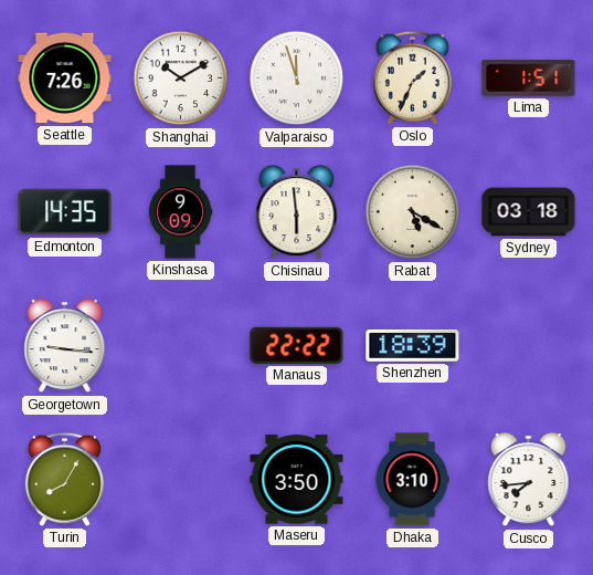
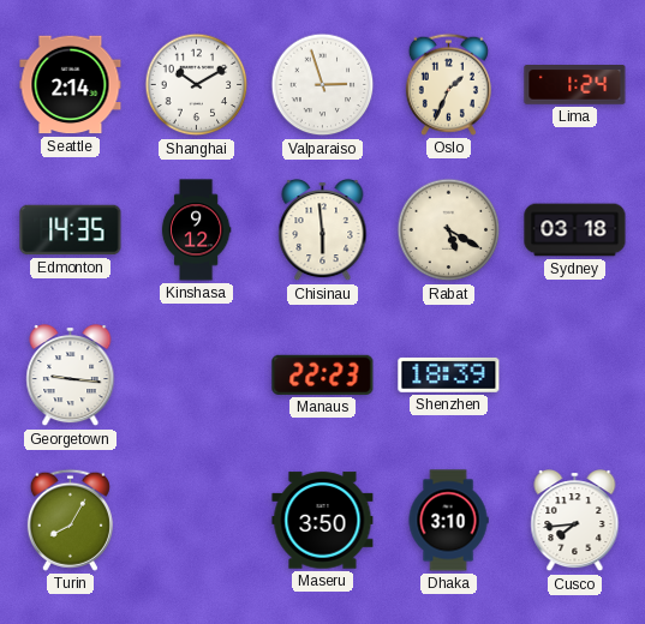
Seattle: 7:26 -> 2:14 (71, 85)
Valparaiso: 11:57 -> 2:57 (323, 85)
Lima: 1:51 -> 1:24 (575, 85)
Kinshasa: 9:09 -> 9:12 (196, 230)
Manaus: 22:22 -> 22:23 (323, 374)
